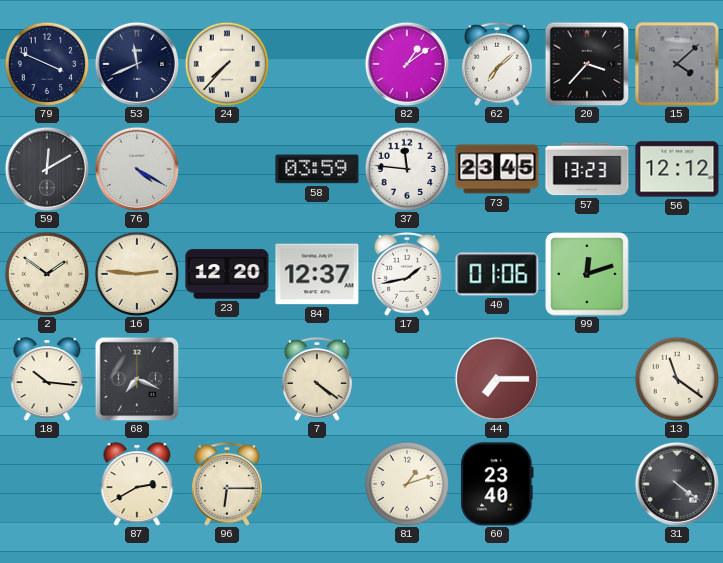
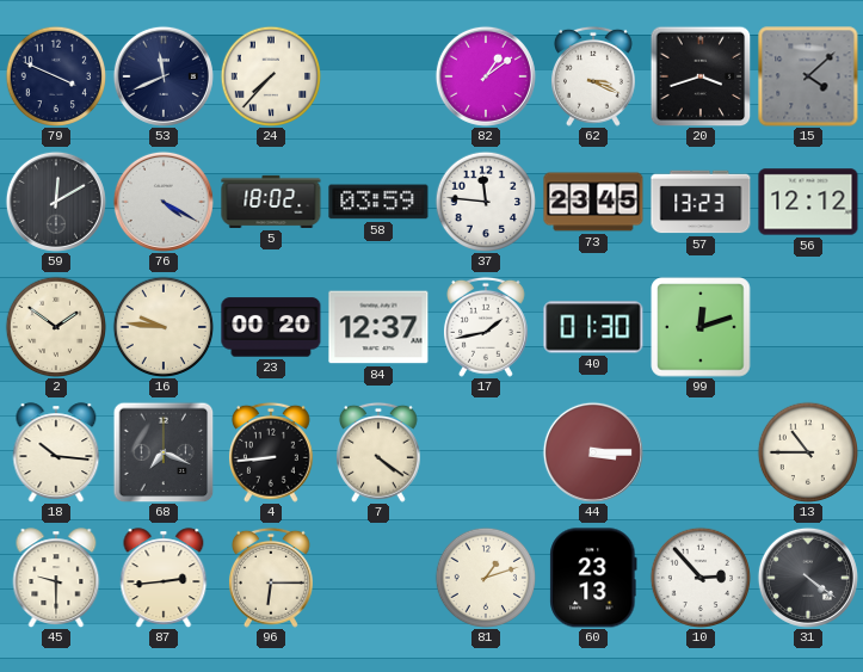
62: 7:08 -> 3:19 (593, 76)
20: 3:37 -> 3:42 (701, 76)
5: none -> 18:02 (271, 202)
16: 2:46 -> 9:46 (162, 326)
23: 12:20 -> 00:20 (271, 327)
40: 01:06 -> 01:30 (593, 327)
4: none -> 8:44 (271, 452)
44: 7:15 -> 3:15 (593, 452)
13: 11:21 -> 10:45 (807, 451)
45: none -> 9:30 (56, 578)
87: 2:40 -> 2:44 (164, 578)
60: 23:40 -> 23:13 (593, 578)
10: none -> 2:53 (699, 577)
